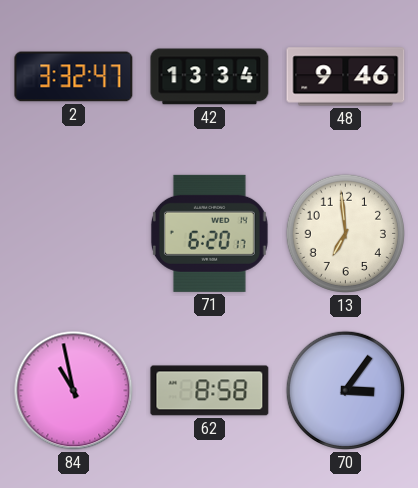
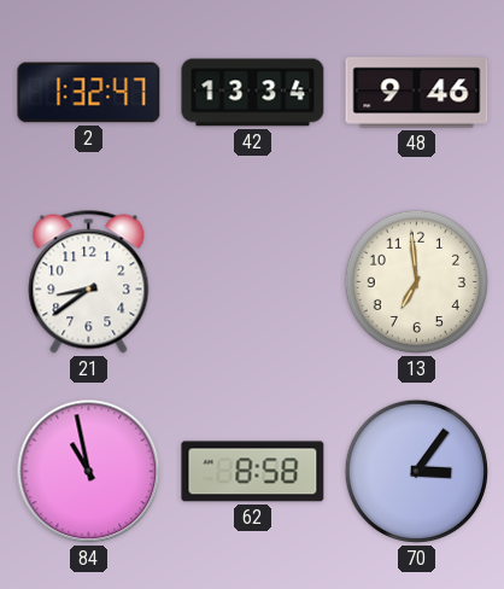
2: 3:32 -> 1:32 (89, 93)
21: none -> 8:39 (89, 282)
71: 6:20 -> none (209, 233)
